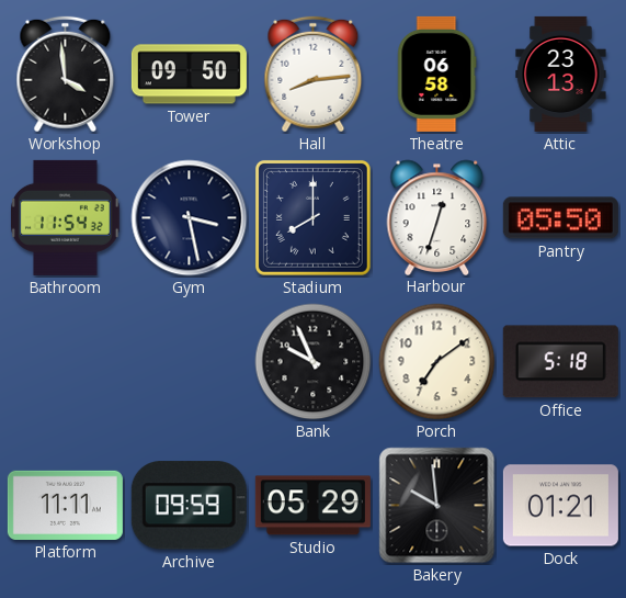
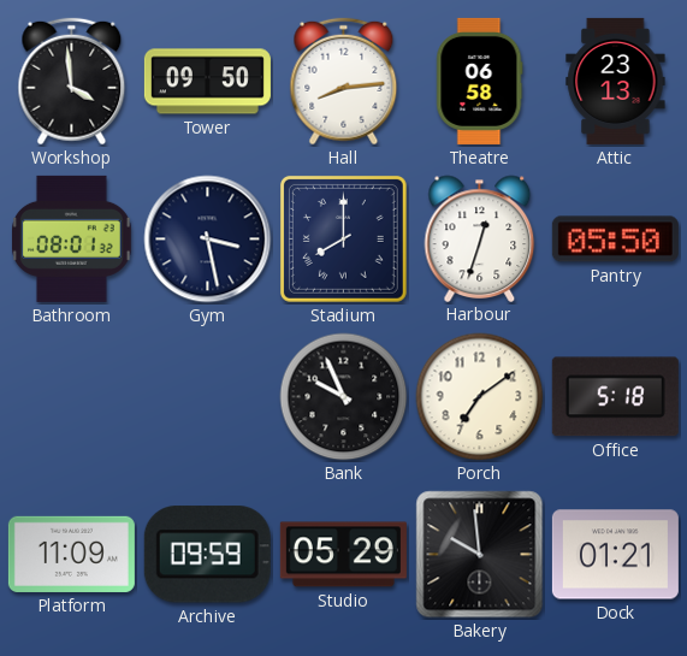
Bathroom: 11:54 -> 08:01 (72, 238)
Platform: 11:11 -> 11:09 (71, 554)
